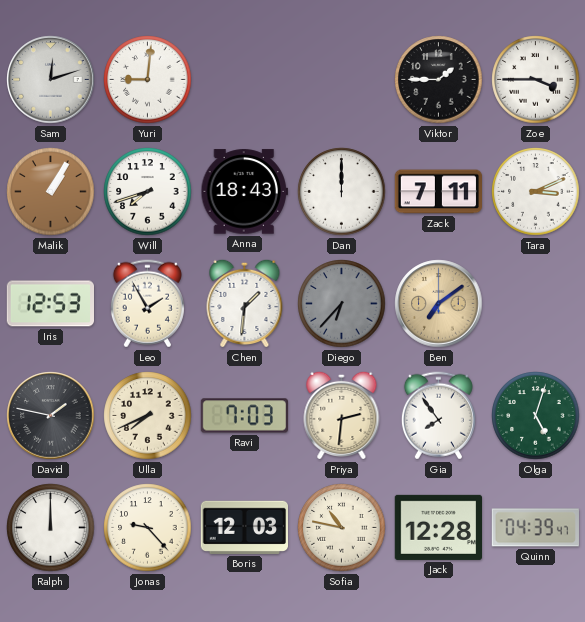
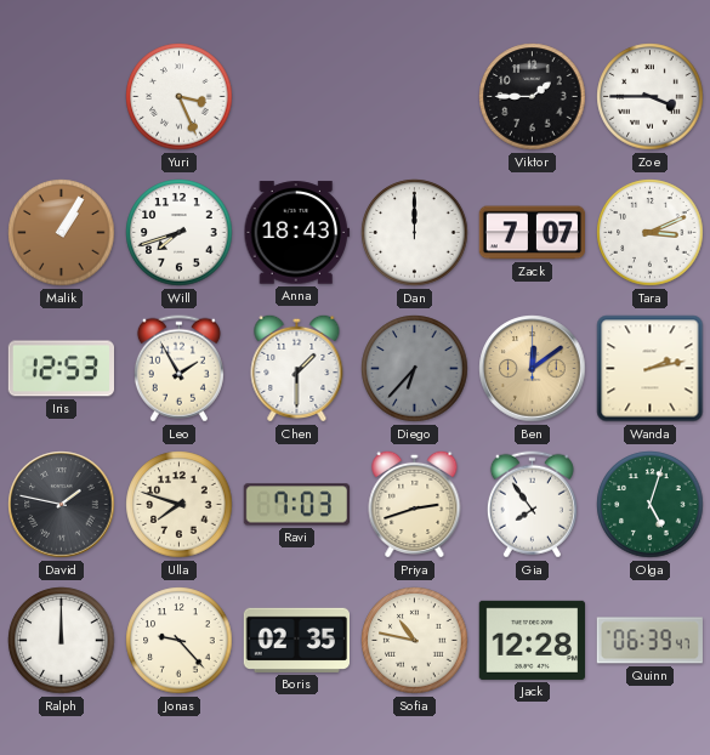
Sam: 12:12 -> none (51, 80)
Yuri: 9:01 -> 3:26 (180, 97)
Zack: 7:11 -> 7:07 (532, 233)
Chen: 1:31 -> 1:30 (297, 368)
Ben: 7:09 -> 12:09 (533, 369)
Wanda: none -> 2:13 (651, 369)
Ulla: 7:41 -> 7:48 (180, 505)
Priya: 2:31 -> 2:42 (415, 504)
Boris: 12:03 -> 02:35 (296, 640)
Quinn: 04:39 -> 06:39 (649, 641)
